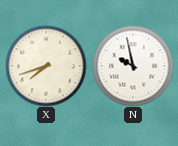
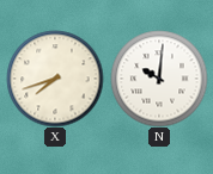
N: 9:58 -> 10:01 (159, 79)
